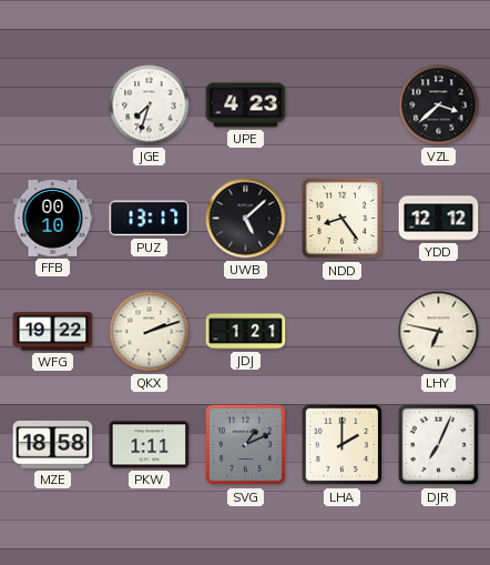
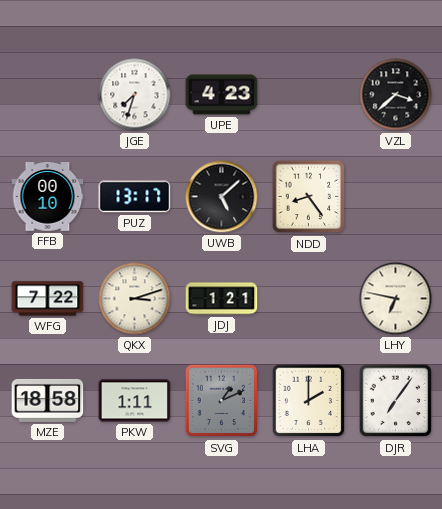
YDD: 12:12 -> none (439, 219)
WFG: 19:22 -> 7:22 (48, 299)
QKX: 2:12 -> 3:12 (135, 299)
DJR: 7:04 -> 7:06 (396, 401)
